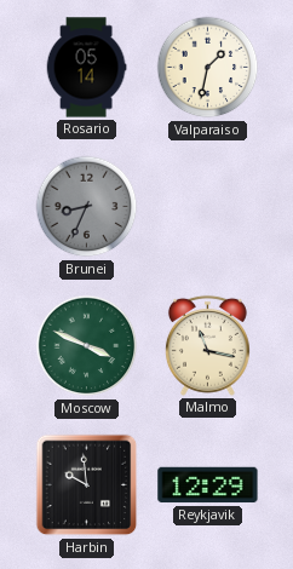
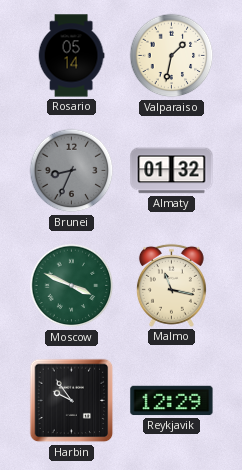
Almaty: none -> 01:32 (172, 171)
Harbin: 9:59 -> 9:54 (72, 401)
